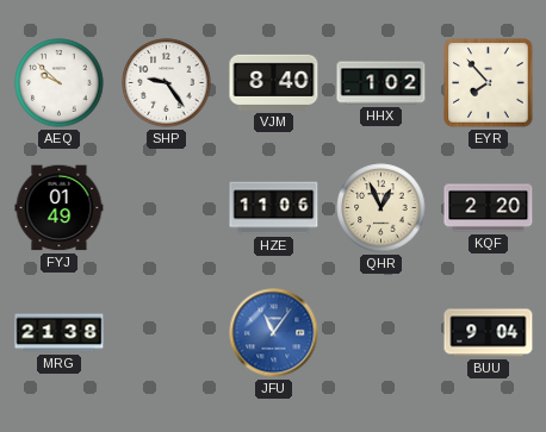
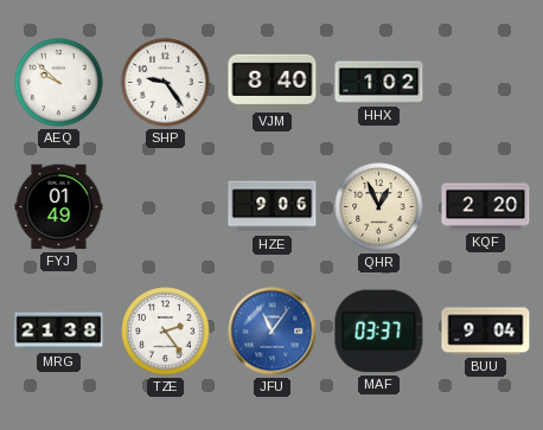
EYR: 7:53 -> none (489, 83)
HZE: 11:06 -> 9:06 (273, 207)
TZE: none -> 2:24 (166, 332)
MAF: none -> 03:37 (379, 332)
